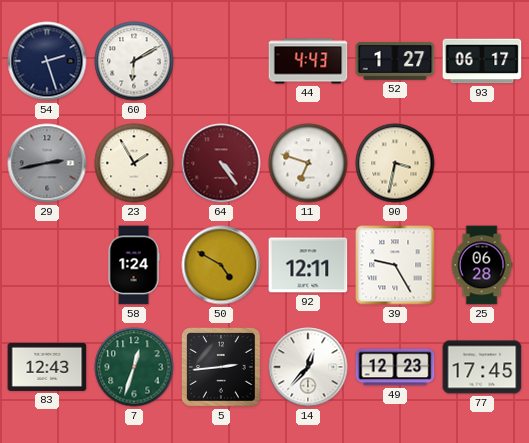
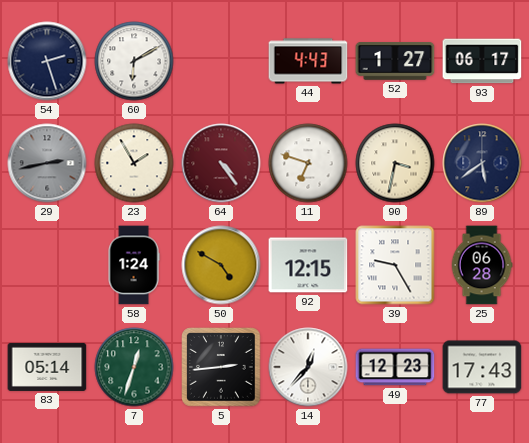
89: none -> 5:39 (482, 163)
92: 12:11 -> 12:15 (308, 265)
83: 12:43 -> 05:14 (47, 367)
77: 17:45 -> 17:43 (482, 367)
